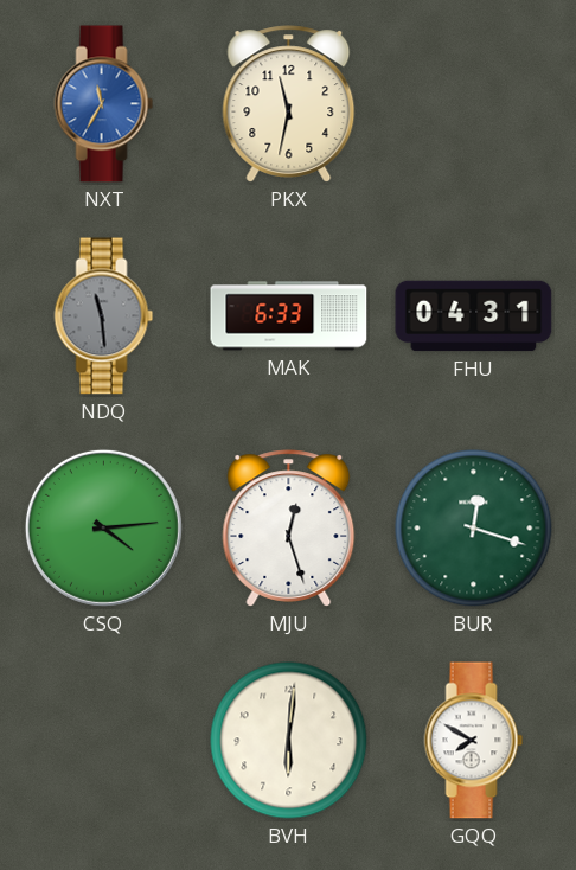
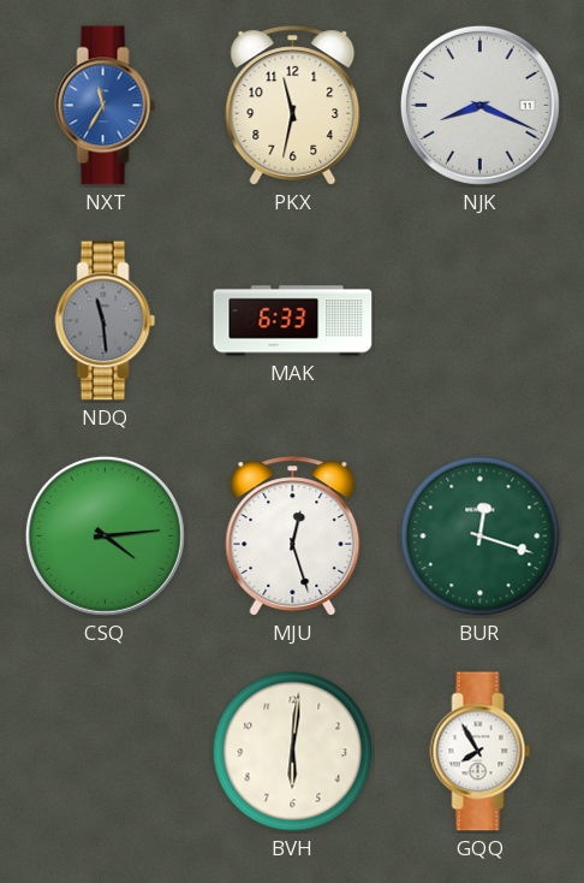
NJK: none -> 8:19 (479, 105)
FHU: 04:31 -> none (474, 316)
GQQ: 7:50 -> 7:55 (481, 752)
